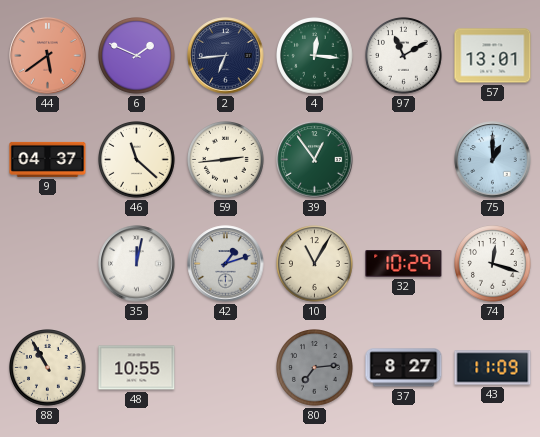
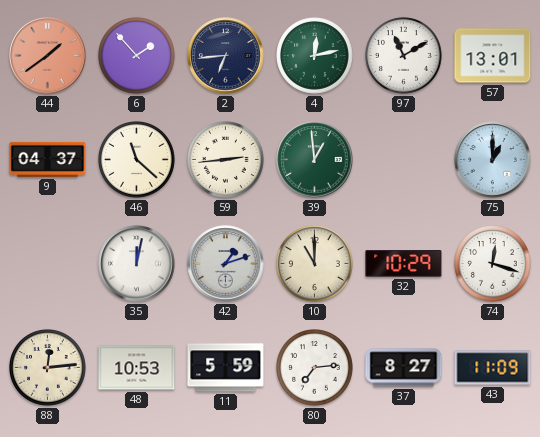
44: 5:39 -> 1:39 (48, 56)
6: 1:49 -> 1:53 (137, 56)
4: 12:16 -> 12:13 (315, 56)
39: 12:54 -> 12:59 (315, 160)
10: 11:05 -> 11:00 (315, 264)
88: 10:55 -> 12:14 (48, 368)
48: 10:55 -> 10:53 (137, 368)
11: none -> 5:59 (226, 368)
80 dial: grey -> white (315, 368)
